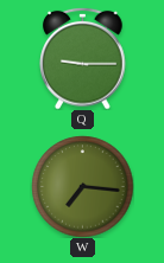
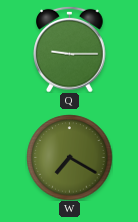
W: 7:16 -> 7:20 (69, 157)
